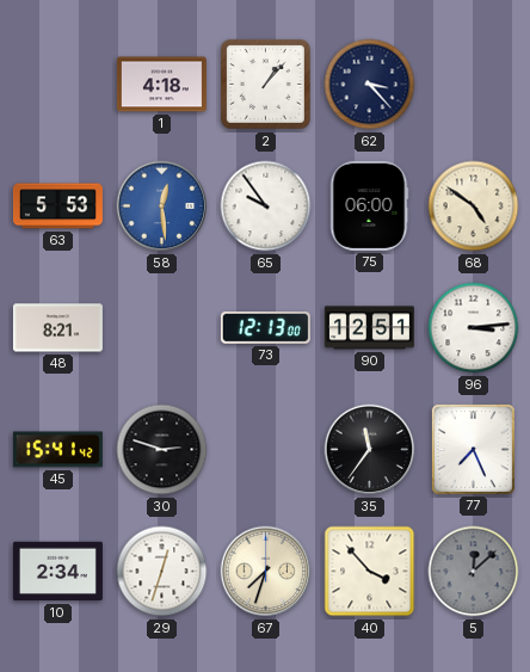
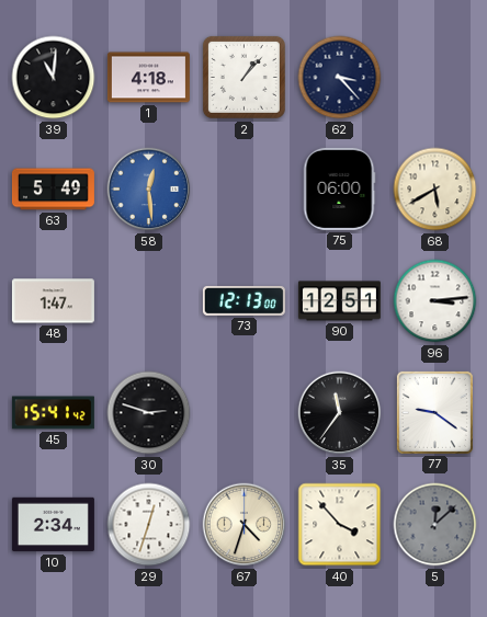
39: none -> 11:01 (54, 78)
63: 5:53 -> 5:49 (53, 190)
65: 9:54 -> none (266, 206)
68: 4:51 -> 5:40 (435, 190)
48: 8:21 -> 1:47 (53, 301)
77: 7:26 -> 9:21 (434, 412)
67: 7:33 -> 4:33 (245, 525)
